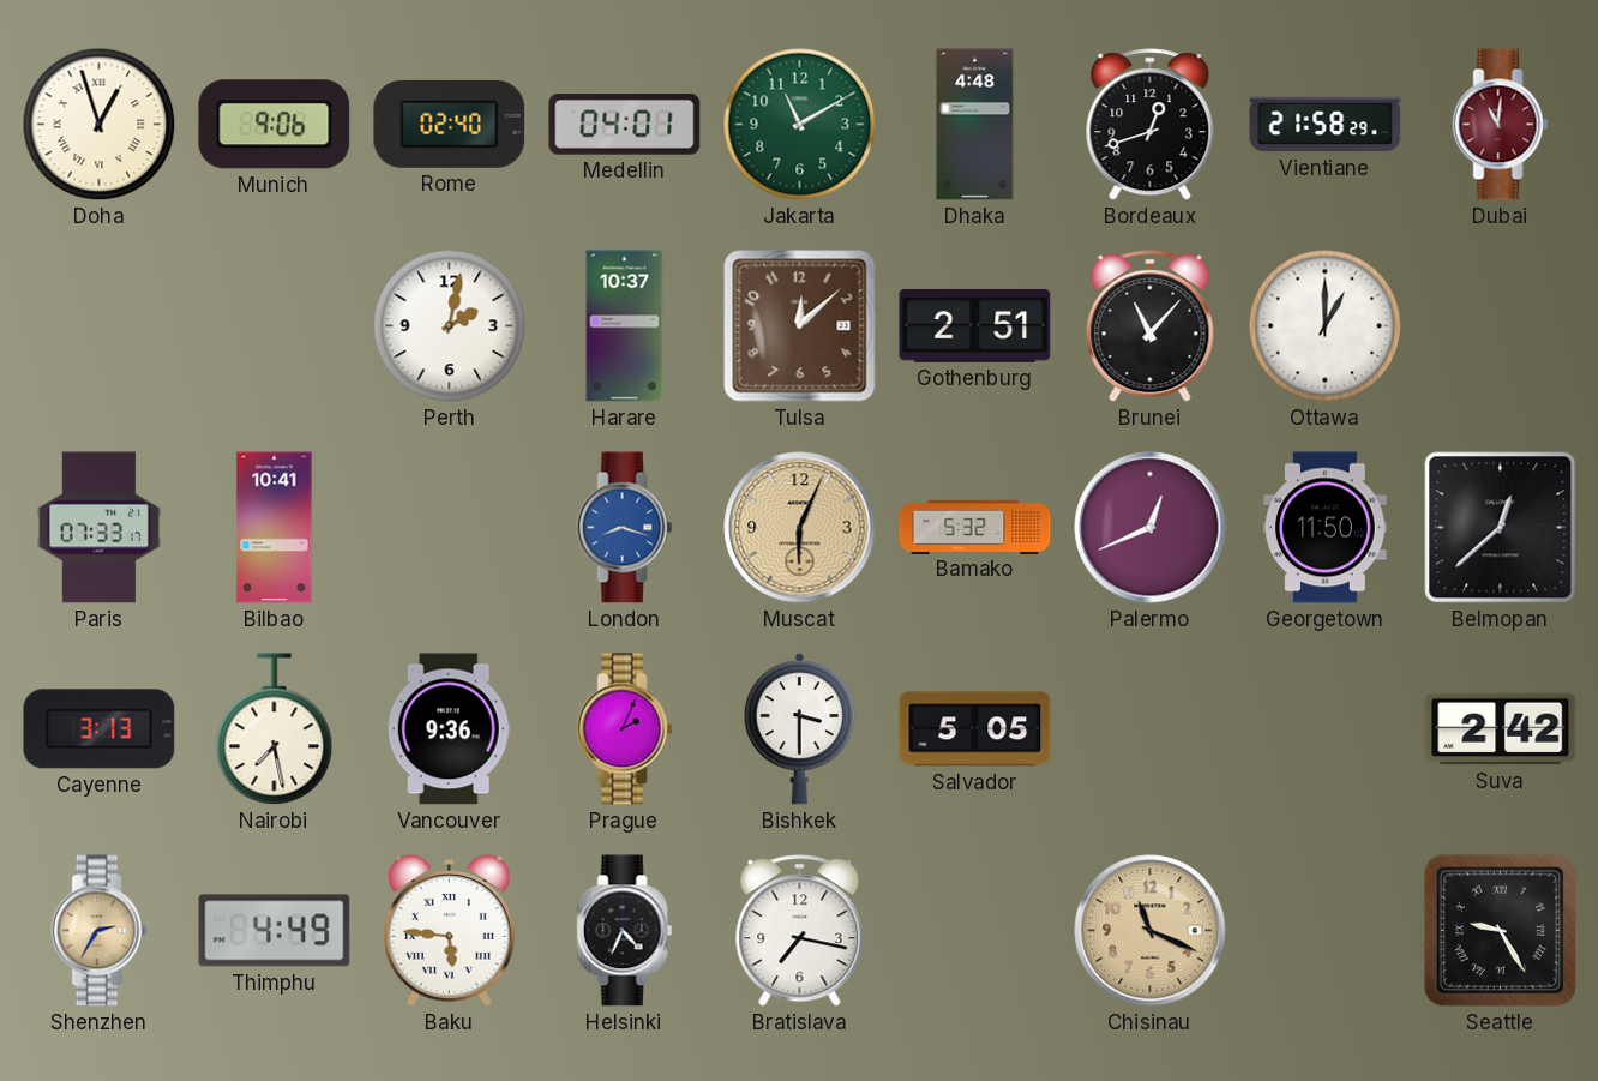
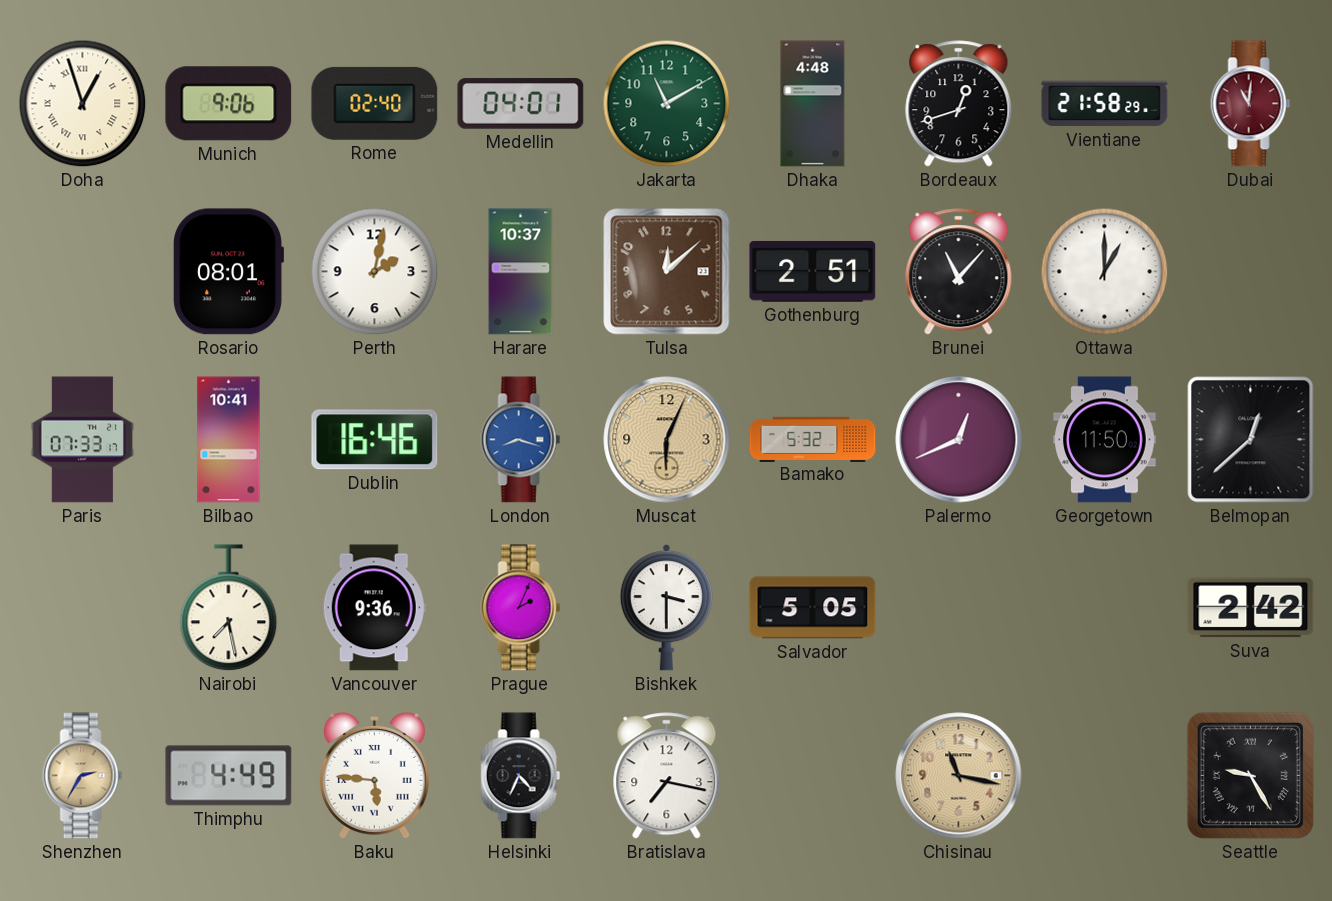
Rosario: none -> 08:01 (229, 272)
Dublin: none -> 16:46 (375, 440)
Cayenne: 3:13 -> none (100, 729)
Chisinau: 11:19 -> 11:17 (959, 776)
